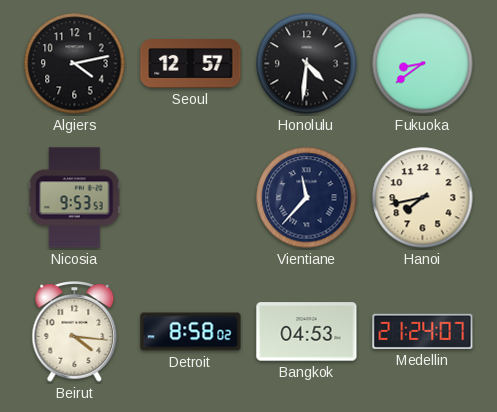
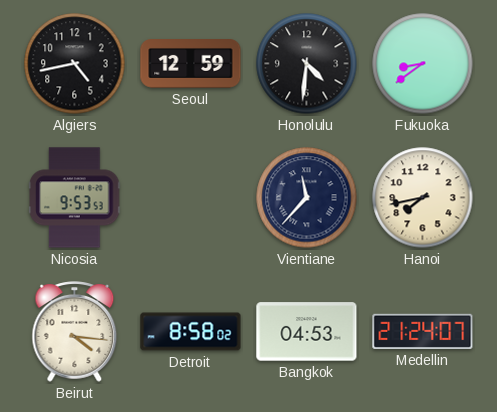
Algiers: 4:13 -> 4:43 (75, 64)
Seoul: 12:57 -> 12:59 (191, 64)
